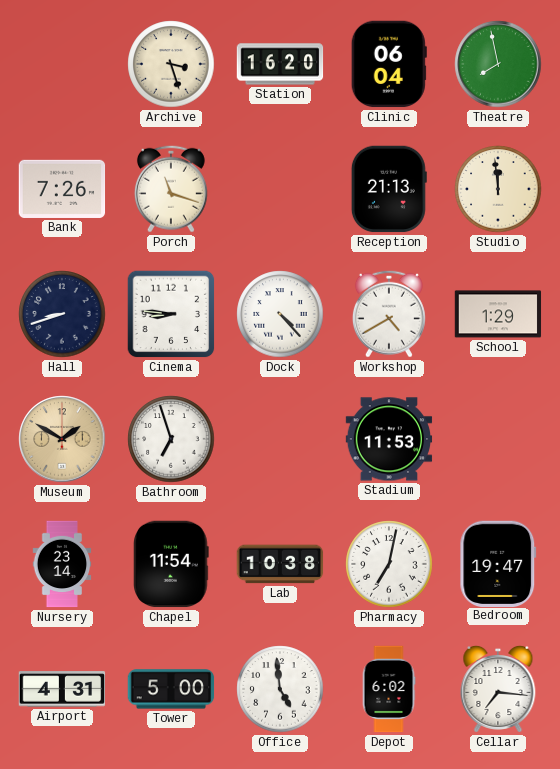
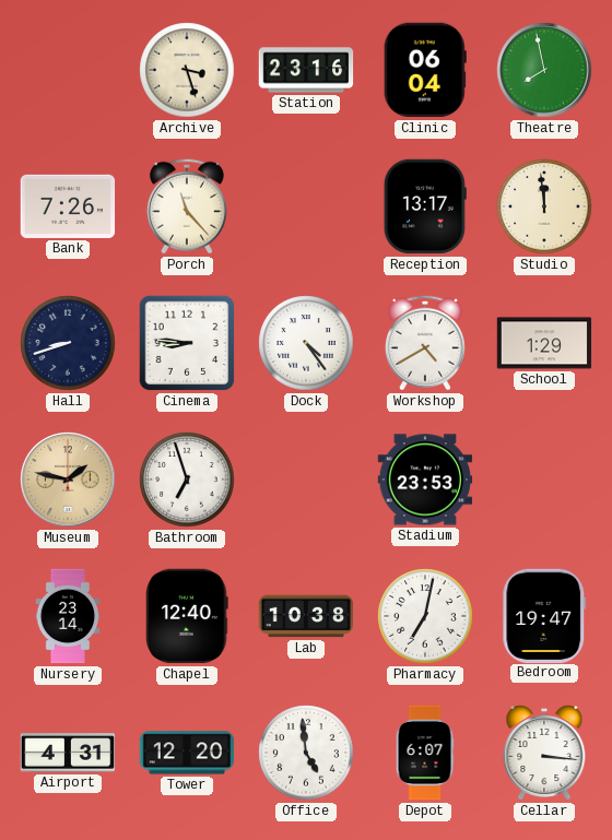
Station: 16:20 -> 23:16 (306, 70)
Porch: 11:18 -> 11:23 (187, 206)
Reception: 21:13 -> 13:17 (425, 206)
Dock: 4:23 -> 4:24 (306, 343)
Museum: 1:50 -> 1:47 (68, 480)
Stadium: 11:53 -> 23:53 (425, 480)
Chapel: 11:54 -> 12:40 (187, 616)
Tower: 5:00 -> 12:20 (187, 753)
Depot: 6:02 -> 6:07 (425, 753)
Cellar: 7:16 -> 3:16 (544, 753)
